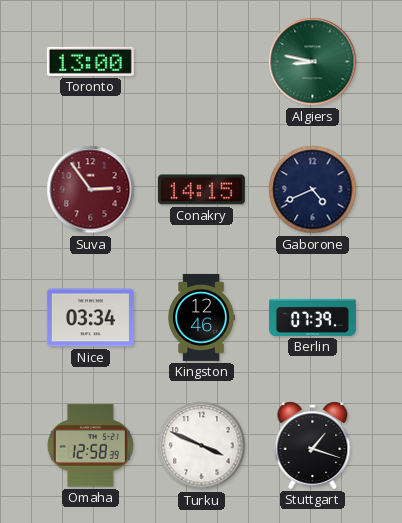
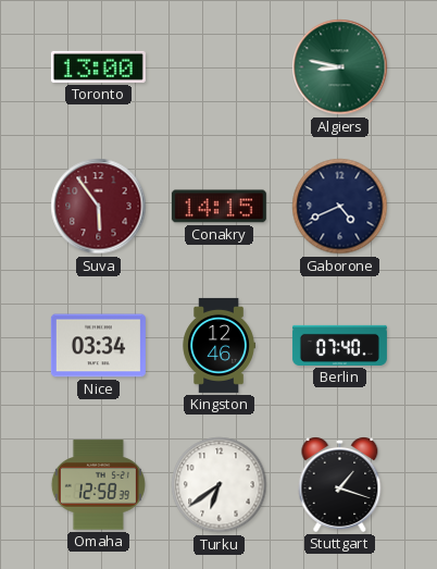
Suva: 2:54 -> 5:54 (99, 207)
Berlin: 07:39 -> 07:40 (339, 345)
Turku: 3:49 -> 6:39 (220, 485)
